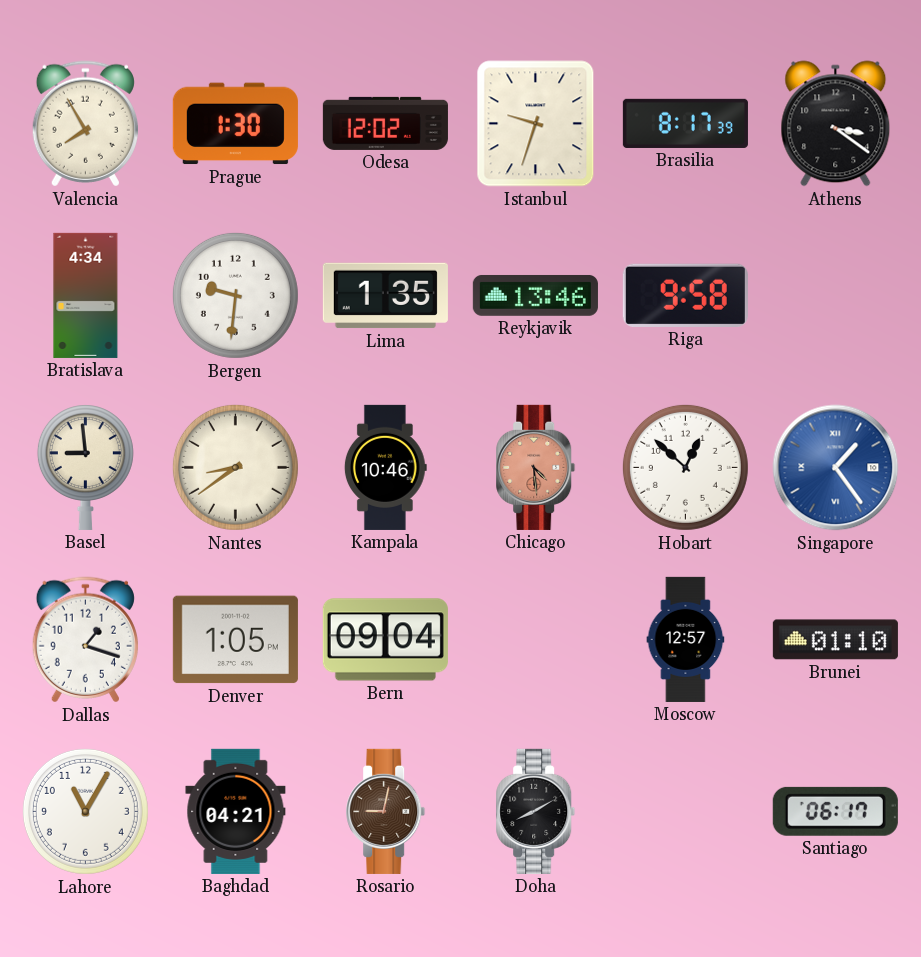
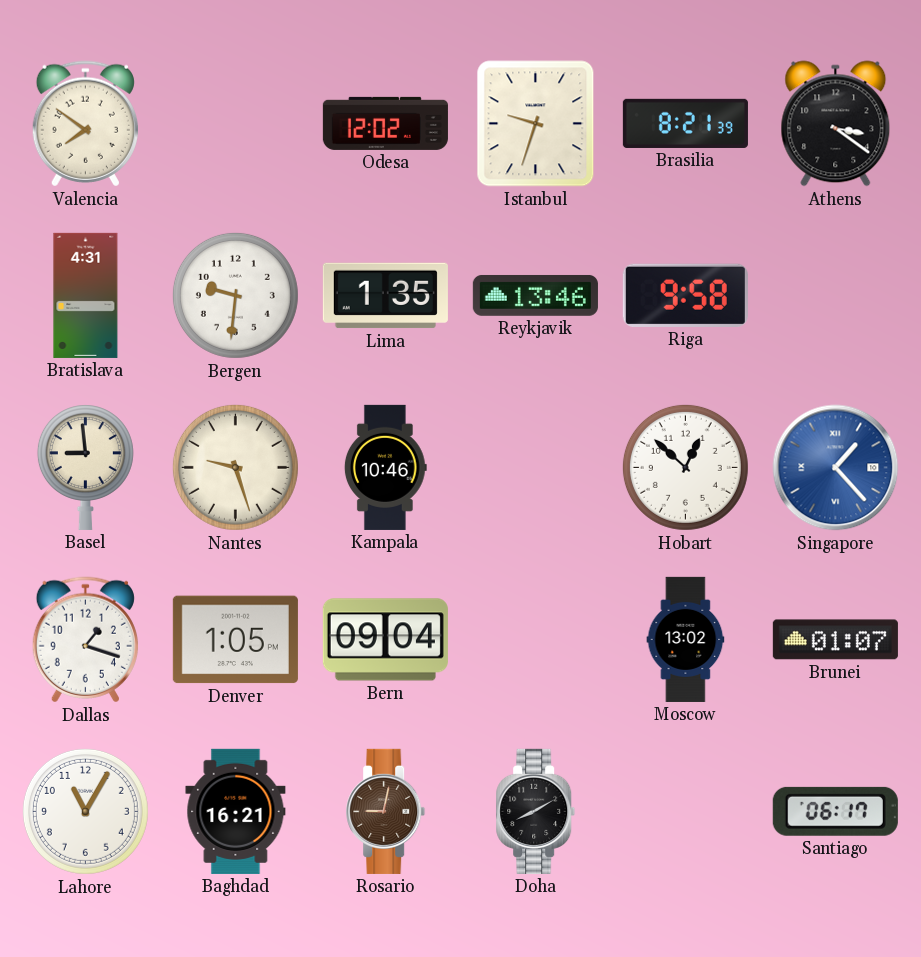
Valencia: 7:55 -> 7:51 (85, 124)
Prague: 1:30 -> none (235, 124)
Brasilia: 8:17 -> 8:21 (685, 123)
Bratislava: 4:34 -> 4:31 (86, 295)
Nantes: 8:39 -> 9:27 (235, 467)
Chicago: 4:29 -> none (536, 467)
Singapore: 1:24 -> 1:23 (836, 468)
Moscow: 12:57 -> 13:02 (686, 639)
Brunei: 01:10 -> 01:07 (835, 640)
Baghdad: 04:21 -> 16:21 (236, 811)
